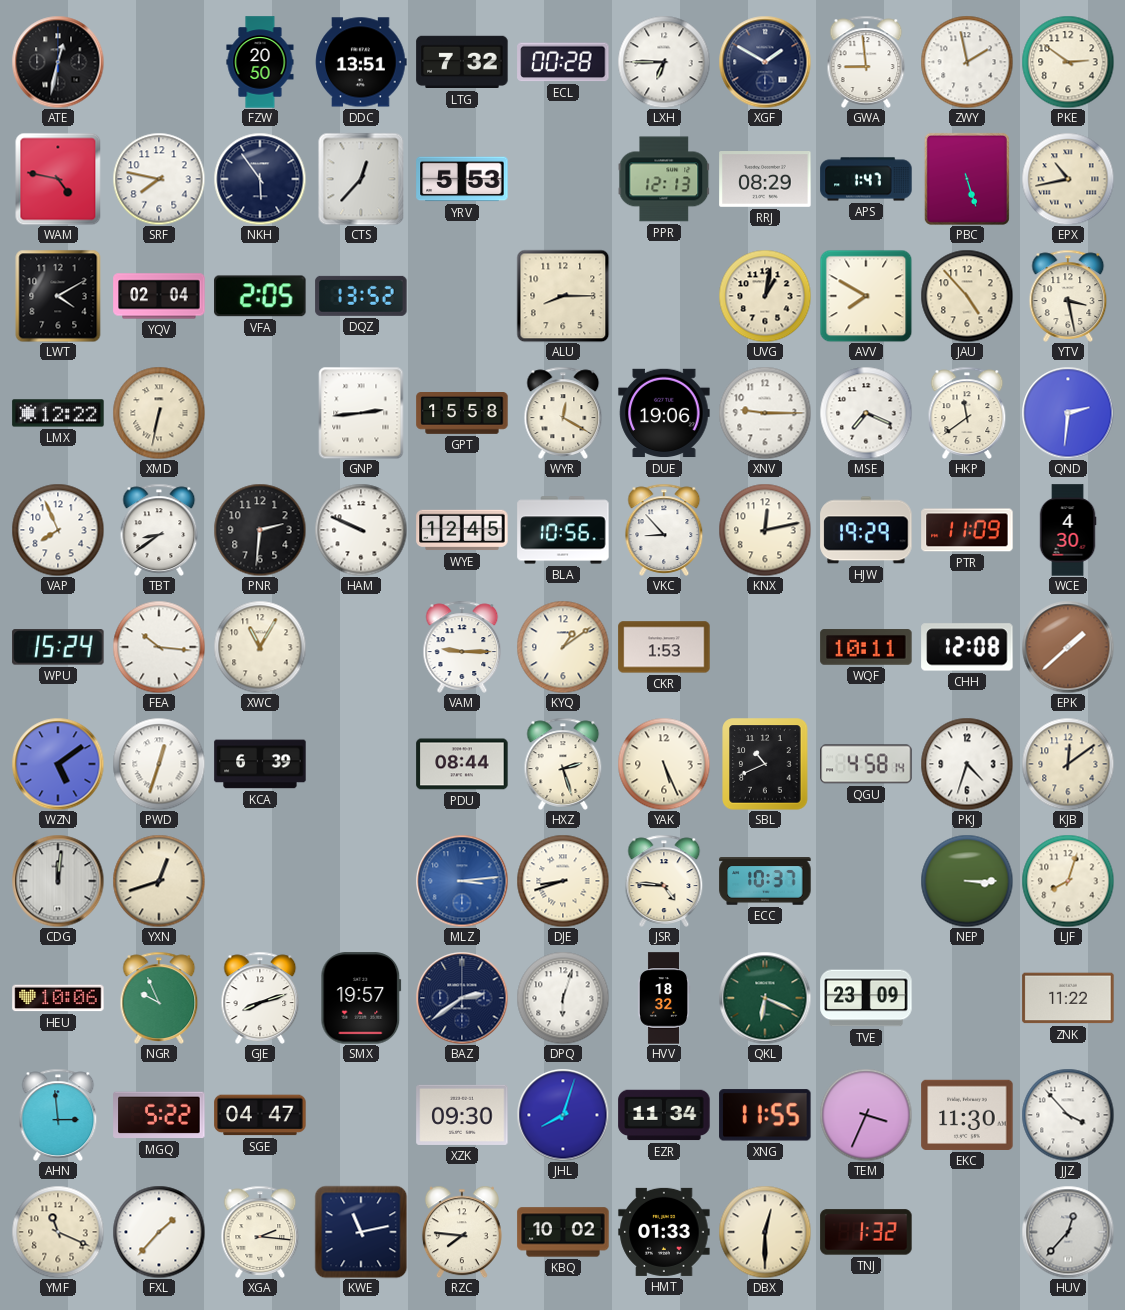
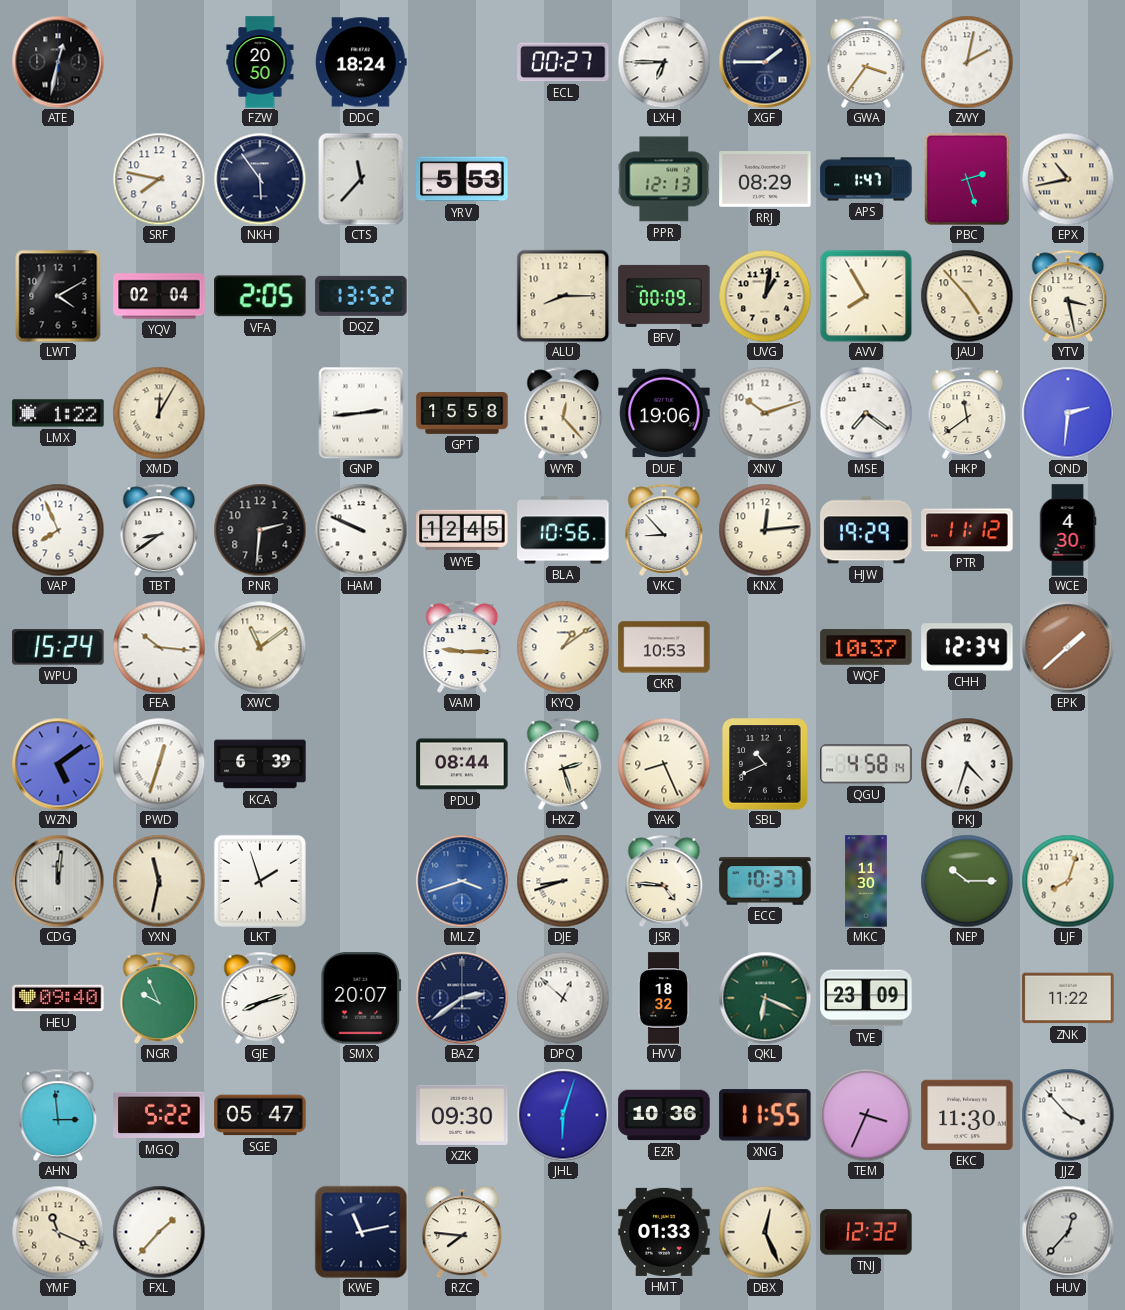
DDC: 13:51 -> 18:24 (361, 62)
LTG: 7:32 -> none (462, 62)
ECL: 00:28 -> 00:27 (563, 62)
XGF: 1:50 -> 1:45 (765, 62)
GWA: 8:59 -> 3:36 (866, 62)
ZWY: 1:58 -> 2:02 (967, 62)
PKE: 2:51 -> none (1068, 62)
WAM: 4:47 -> none (58, 179)
CTS: 12:37 -> 11:37 (361, 179)
PBC: 5:27 -> 2:27 (967, 179)
BFV: none -> 00:09 (664, 296)
AVV: 7:50 -> 7:55 (866, 296)
LMX: 12:22 -> 1:22 (58, 413)
XMD: 6:32 -> 12:05 (159, 413)
WYR: 12:20 -> 12:23 (563, 413)
XNV: 9:15 -> 10:12 (765, 413)
MSE: 7:19 -> 7:21 (866, 413)
KNX: 12:13 -> 12:14 (765, 530)
PTR: 11:09 -> 11:12 (967, 530)
XWC: 11:05 -> 11:09 (260, 647)
CKR: 1:53 -> 10:53 (664, 647)
WQF: 10:11 -> 10:37 (866, 647)
CHH: 12:08 -> 12:34 (967, 647)
YAK: 5:26 -> 8:26 (664, 764)
KJB: 12:09 -> none (1068, 764)
YXN: 12:42 -> 11:32 (159, 881)
LKT: none -> 1:57 (260, 881)
MLZ: 3:14 -> 3:42 (462, 881)
MKC: none -> 11:30 (866, 881)
NEP: 3:15 -> 10:15 (967, 881)
HEU: 10:06 -> 09:40 (58, 998)
SMX: 19:57 -> 20:07 (361, 998)
DPQ: 6:03 -> 12:52 (563, 998)
SGE: 04:47 -> 05:47 (260, 1115)
JHL: 8:03 -> 6:03 (563, 1115)
EZR: 11:34 -> 10:36 (664, 1115)
XGA: 2:16 -> none (260, 1232)
KBQ: 10:02 -> none (563, 1232)
DBX: 12:30 -> 12:26 (765, 1232)
TNJ: 1:32 -> 12:32 (866, 1232)
